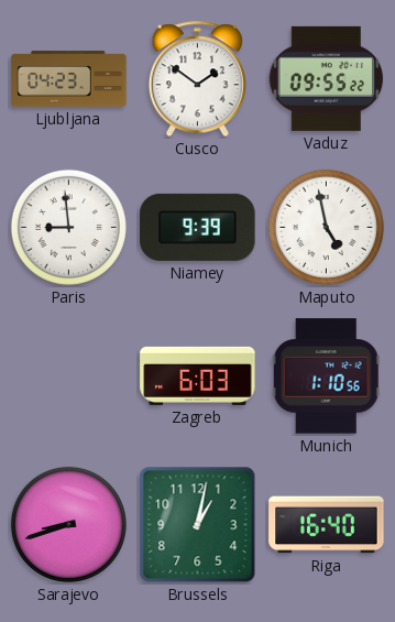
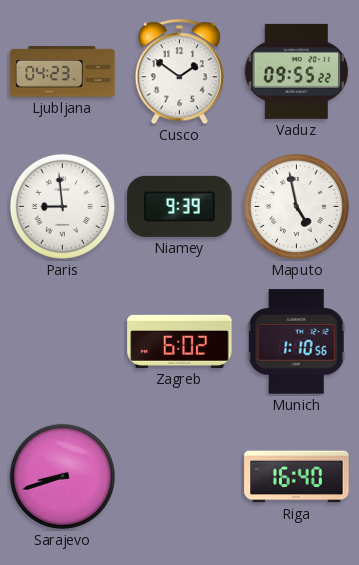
Zagreb: 6:03 -> 6:02 (180, 341)
Brussels: 1:02 -> none (198, 525)
